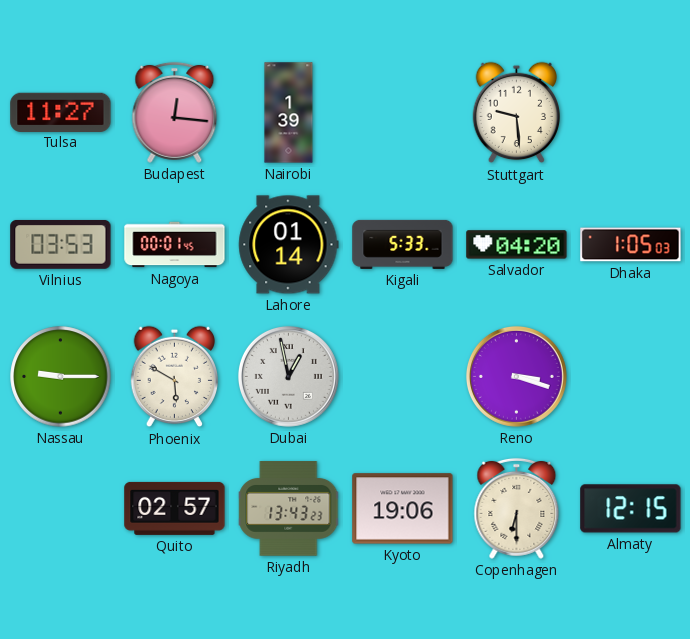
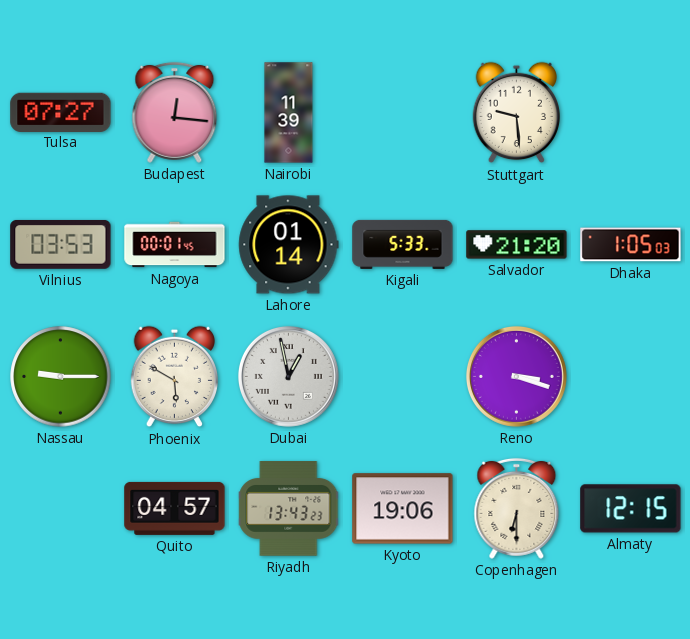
Tulsa: 11:27 -> 07:27 (61, 112)
Nairobi: 1:39 -> 11:39 (289, 113)
Salvador: 04:20 -> 21:20 (517, 245)
Quito: 02:57 -> 04:57 (175, 508)
